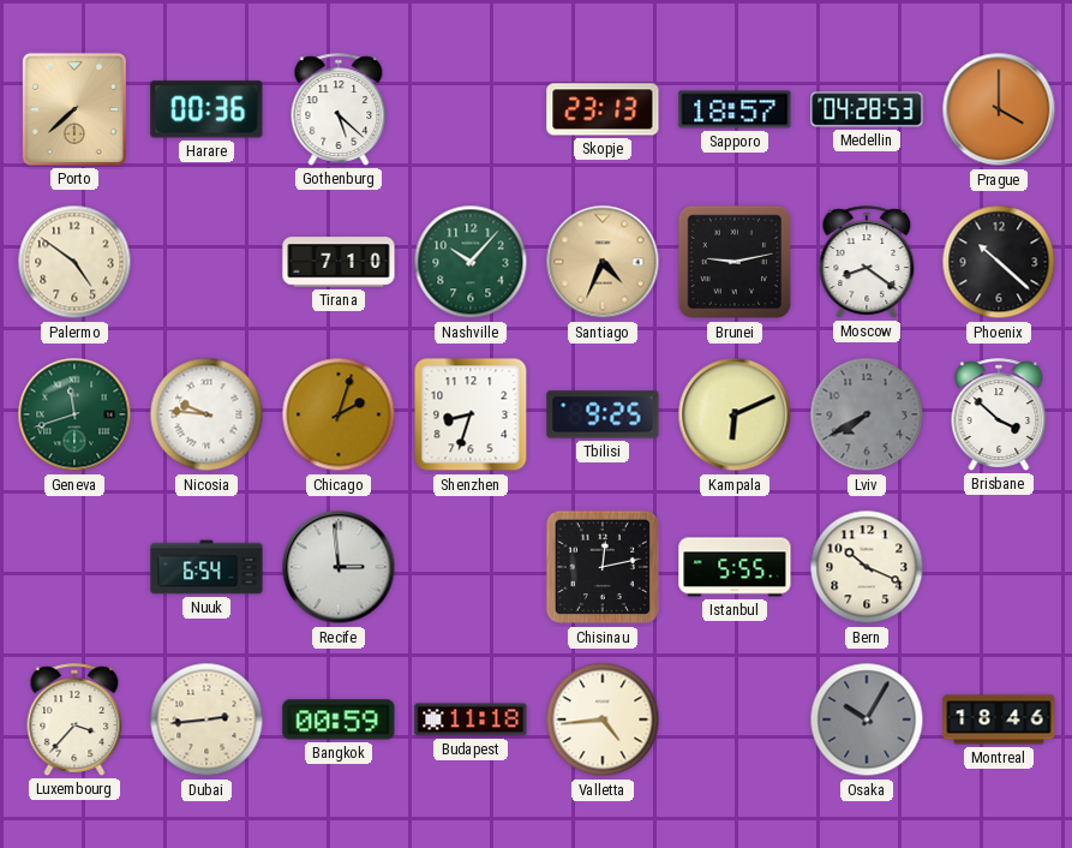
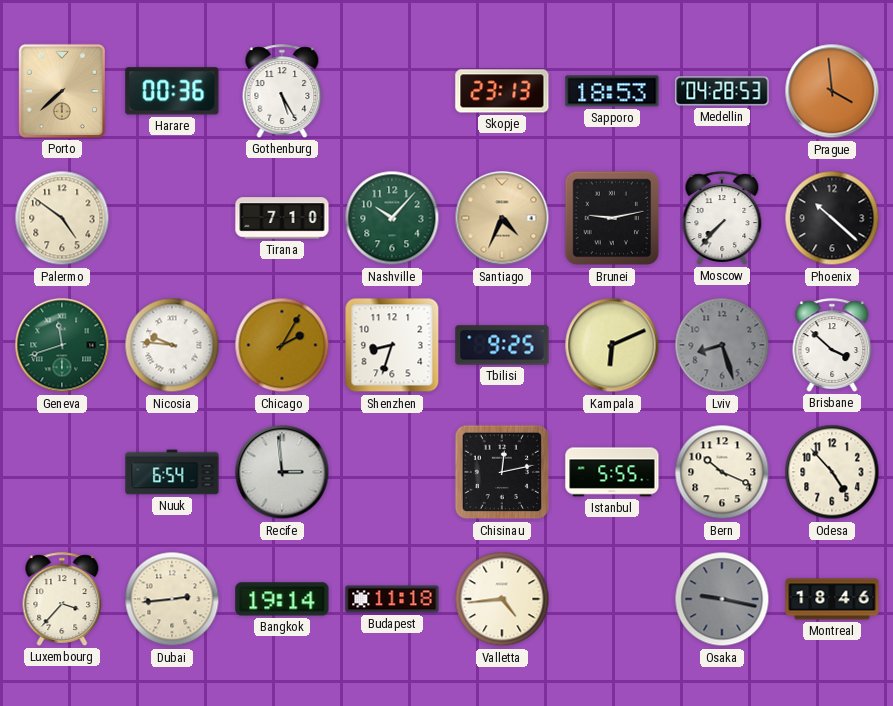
Gothenburg: 5:22 -> 5:25 (282, 91)
Sapporo: 18:57 -> 18:53 (612, 91)
Prague: 4:00 -> 3:59 (832, 91)
Moscow: 8:21 -> 7:37 (722, 218)
Chicago: 2:03 -> 2:05 (282, 345)
Lviv: 7:40 -> 8:27 (722, 345)
Odesa: none -> 4:53 (832, 472)
Bangkok: 00:59 -> 19:14 (282, 599)
Osaka: 10:05 -> 9:17 (722, 599)
